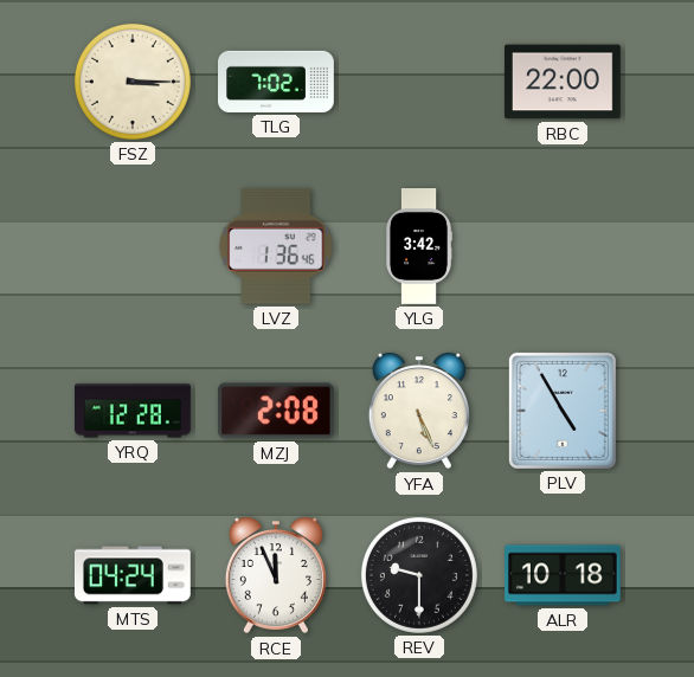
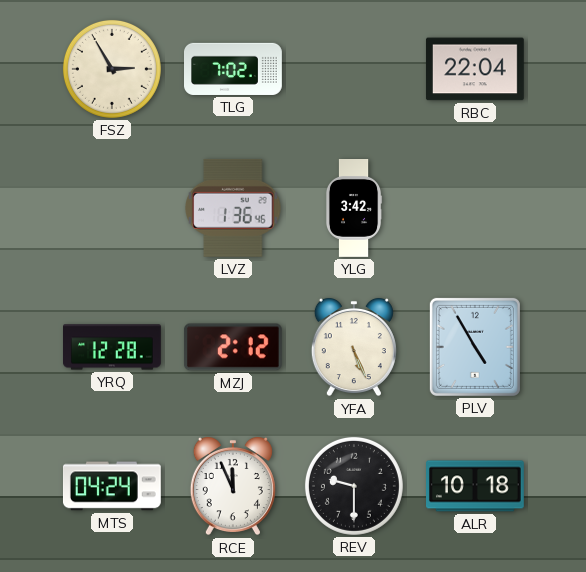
FSZ: 3:15 -> 2:55 (112, 69)
RBC: 22:00 -> 22:04 (475, 69)
MZJ: 2:08 -> 2:12 (233, 347)
